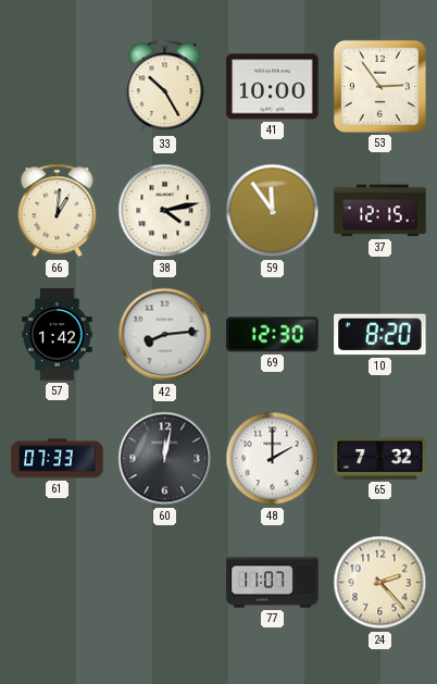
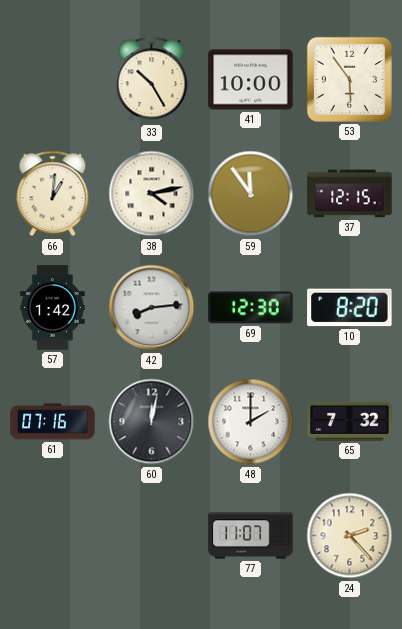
53: 2:54 -> 5:54 (349, 79)
61: 07:33 -> 07:16 (53, 422)
